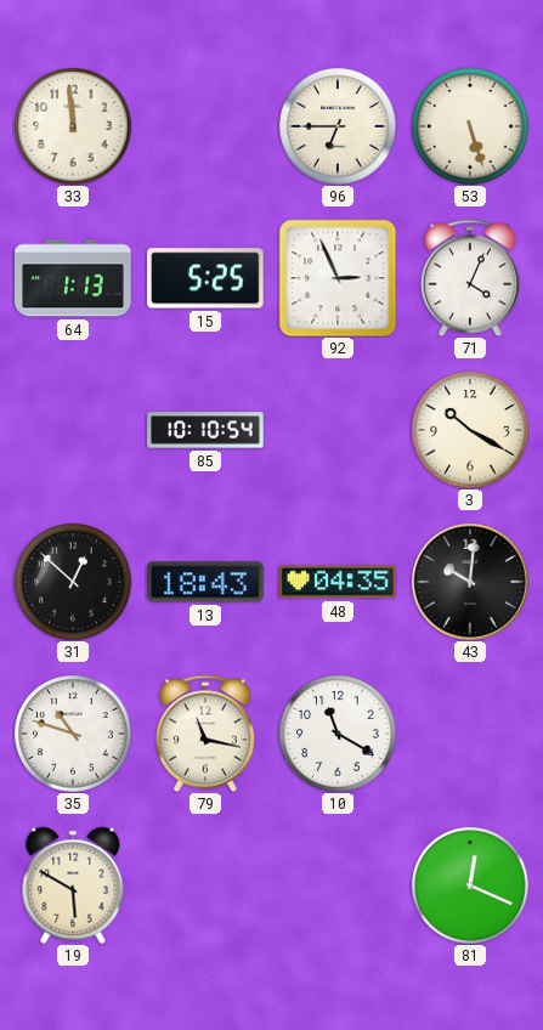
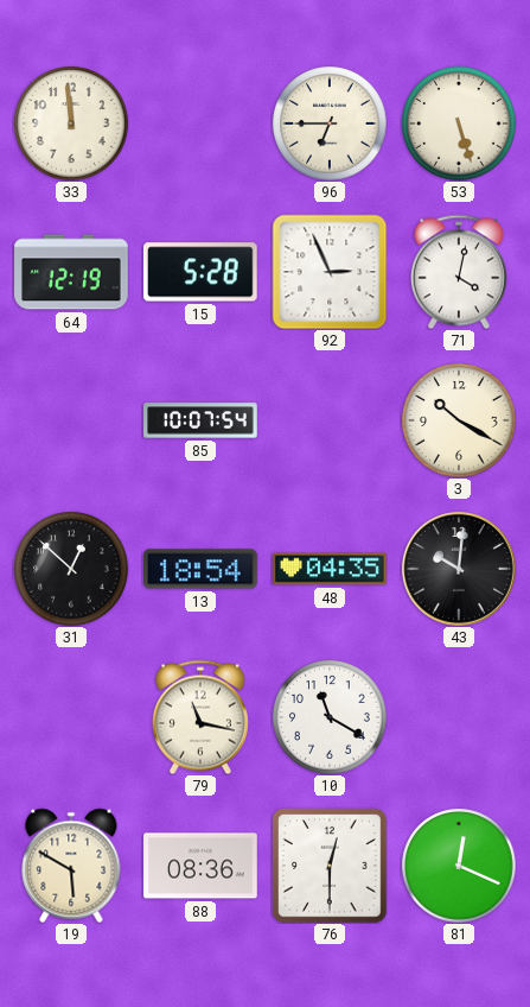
64: 1:13 -> 12:19 (71, 272)
15: 5:25 -> 5:28 (202, 272)
71: 4:04 -> 4:02 (459, 272)
85: 10:10 -> 10:07 (200, 420)
13: 18:43 -> 18:54 (202, 569)
35: 10:48 -> none (73, 734)
88: none -> 08:36 (200, 866)
76: none -> 12:30 (331, 867)
